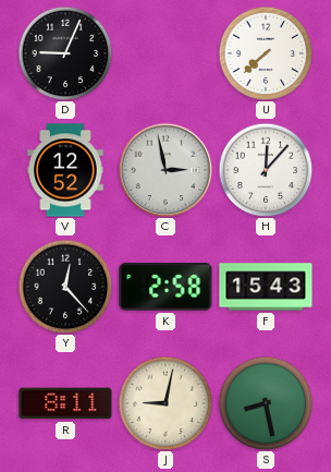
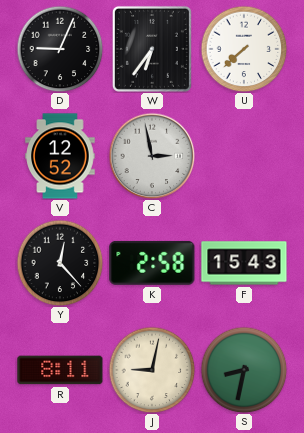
W: none -> 6:36 (152, 49)
H: 12:07 -> none (266, 170)
S: 8:28 -> 8:32 (244, 370)
